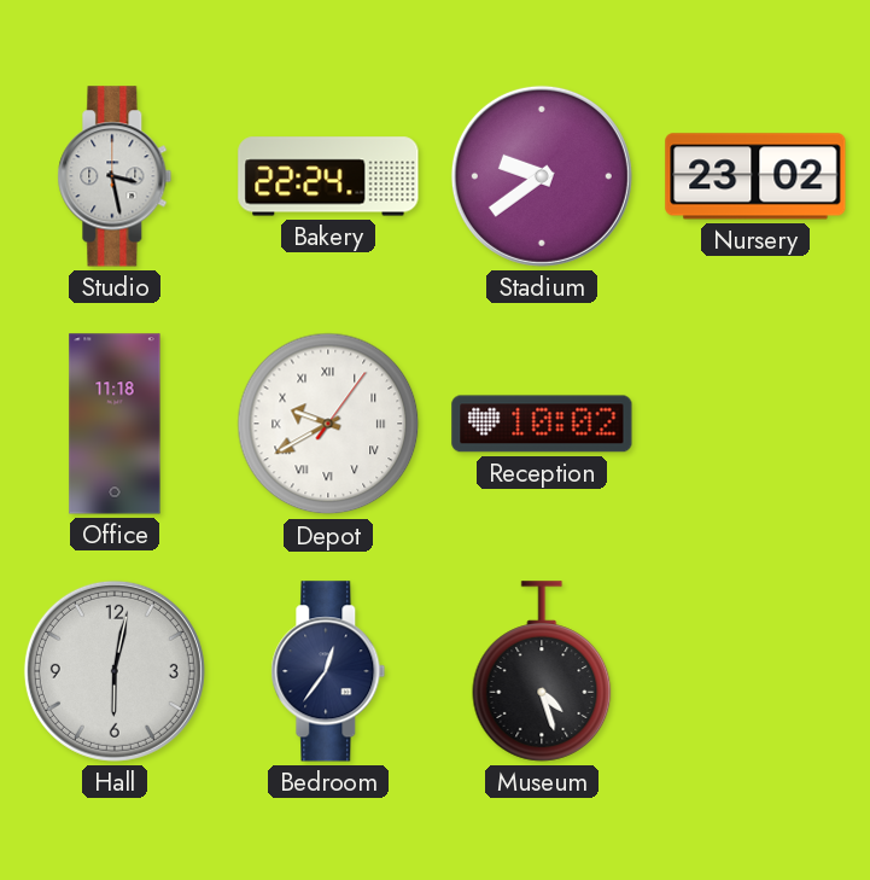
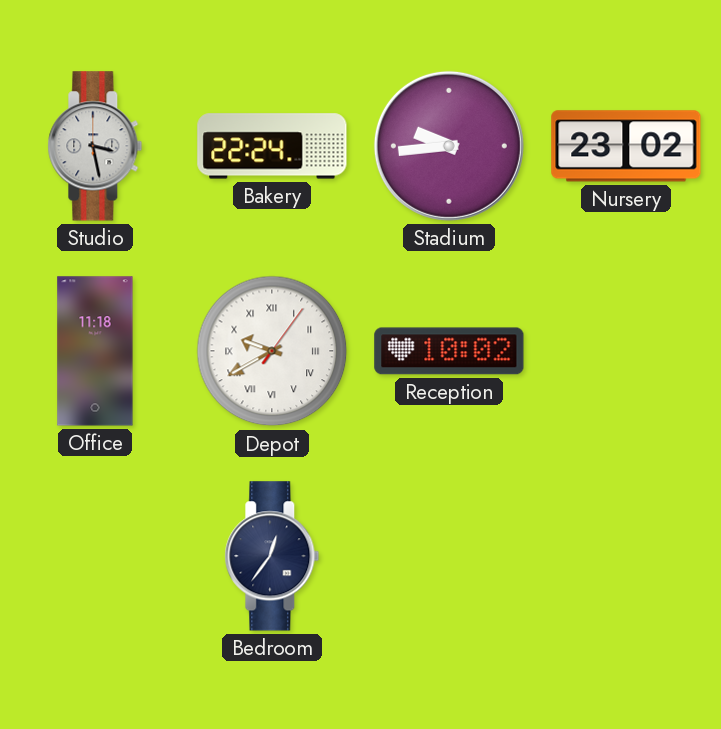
Stadium: 9:39 -> 9:44 (449, 146)
Hall: 6:02 -> none (115, 671)
Museum: 4:27 -> none (542, 671)
